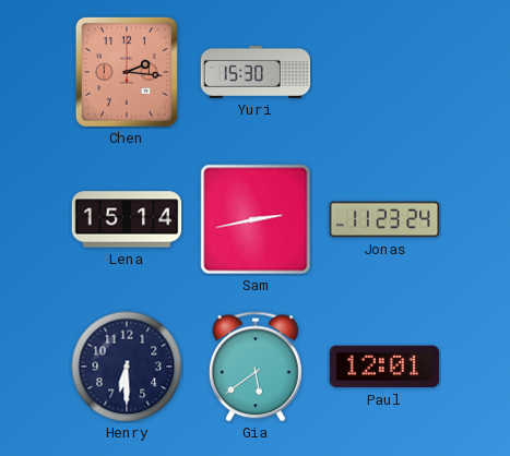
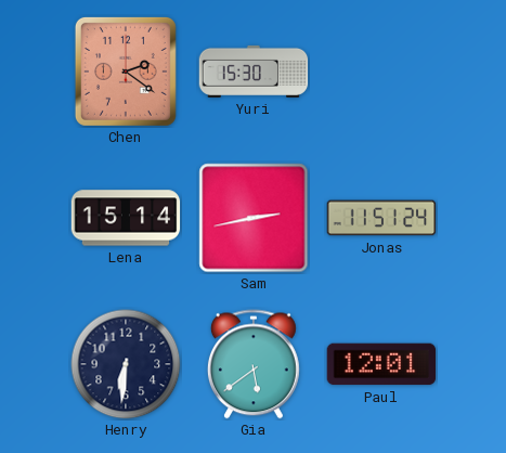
Chen: 2:16 -> 2:21 (126, 72)
Jonas: 11:23 -> 11:51 (381, 218)
Henry: 6:30 -> 6:31 (126, 364)
